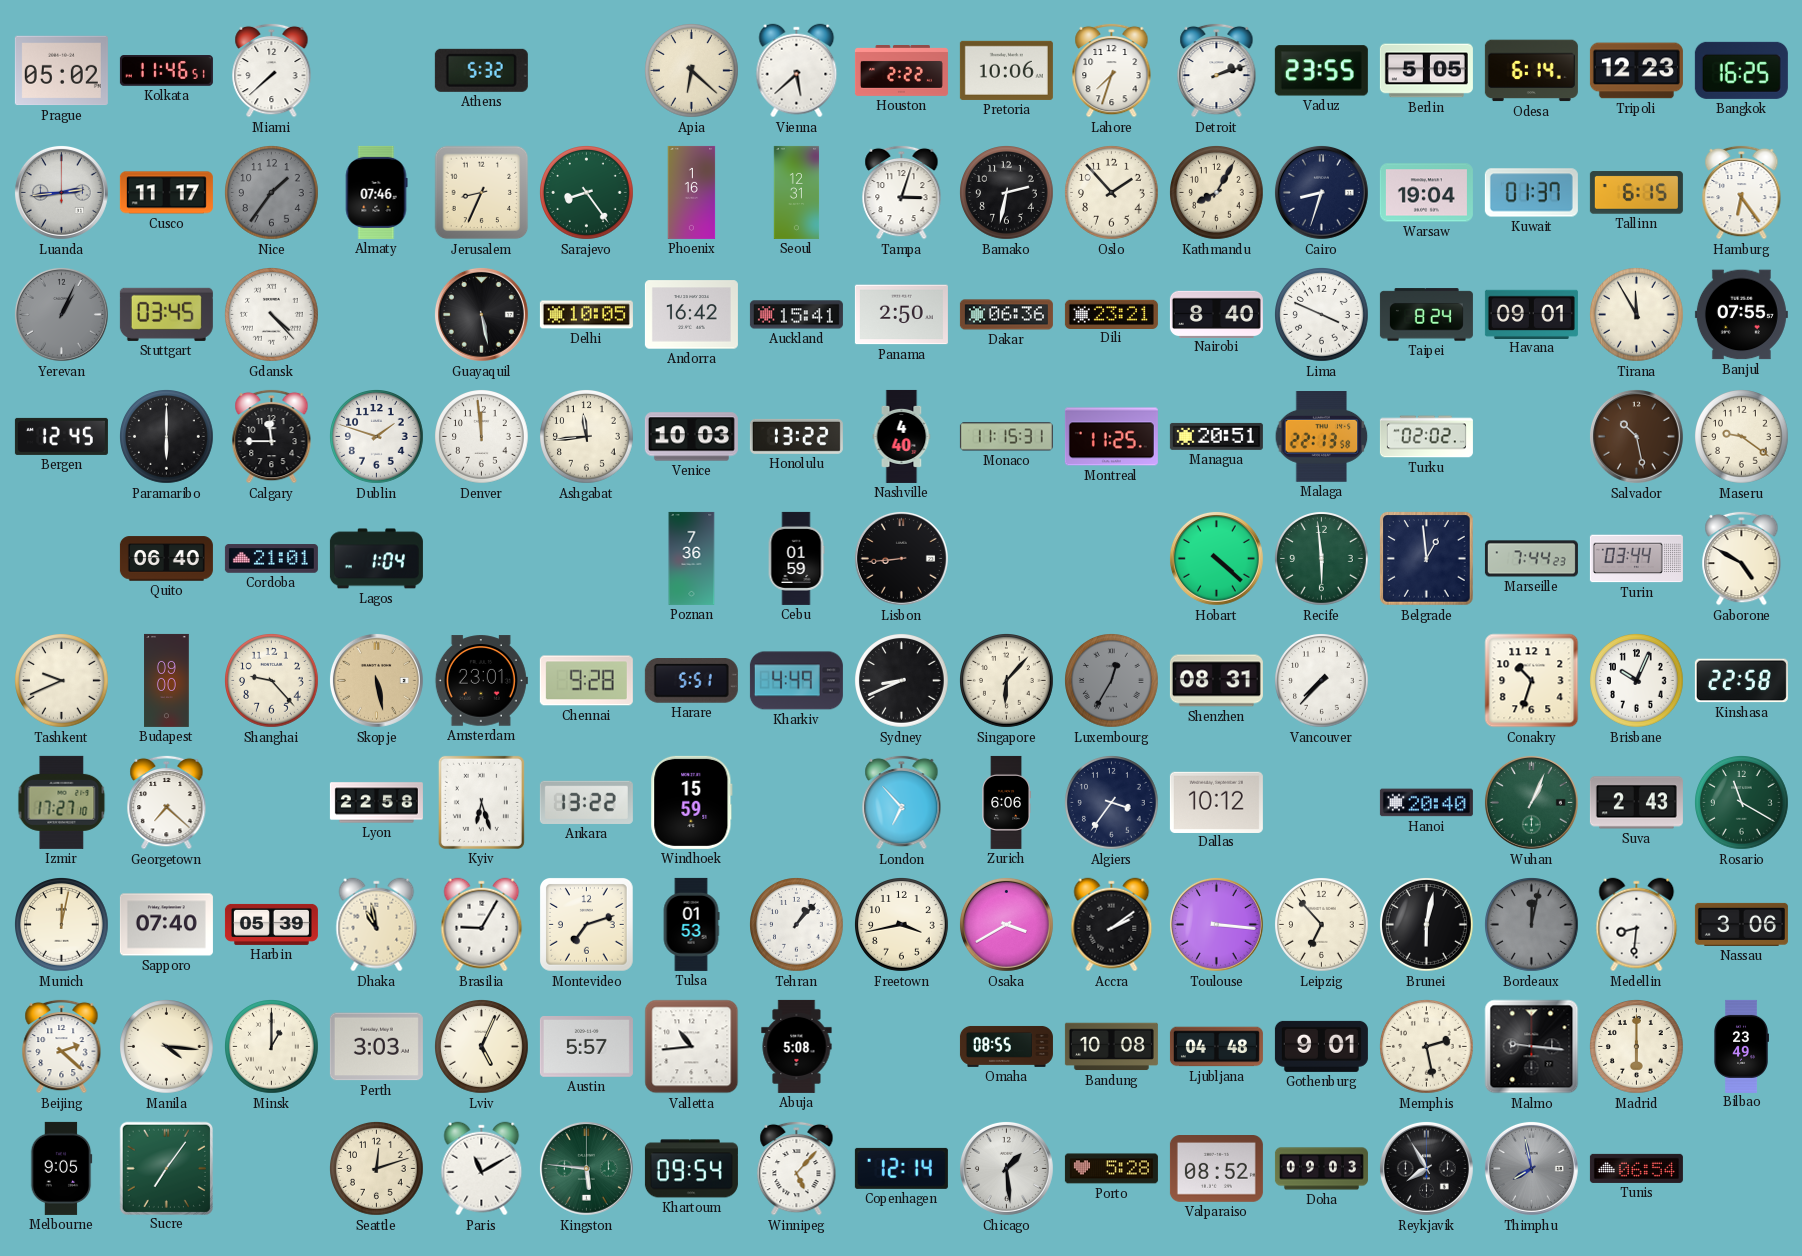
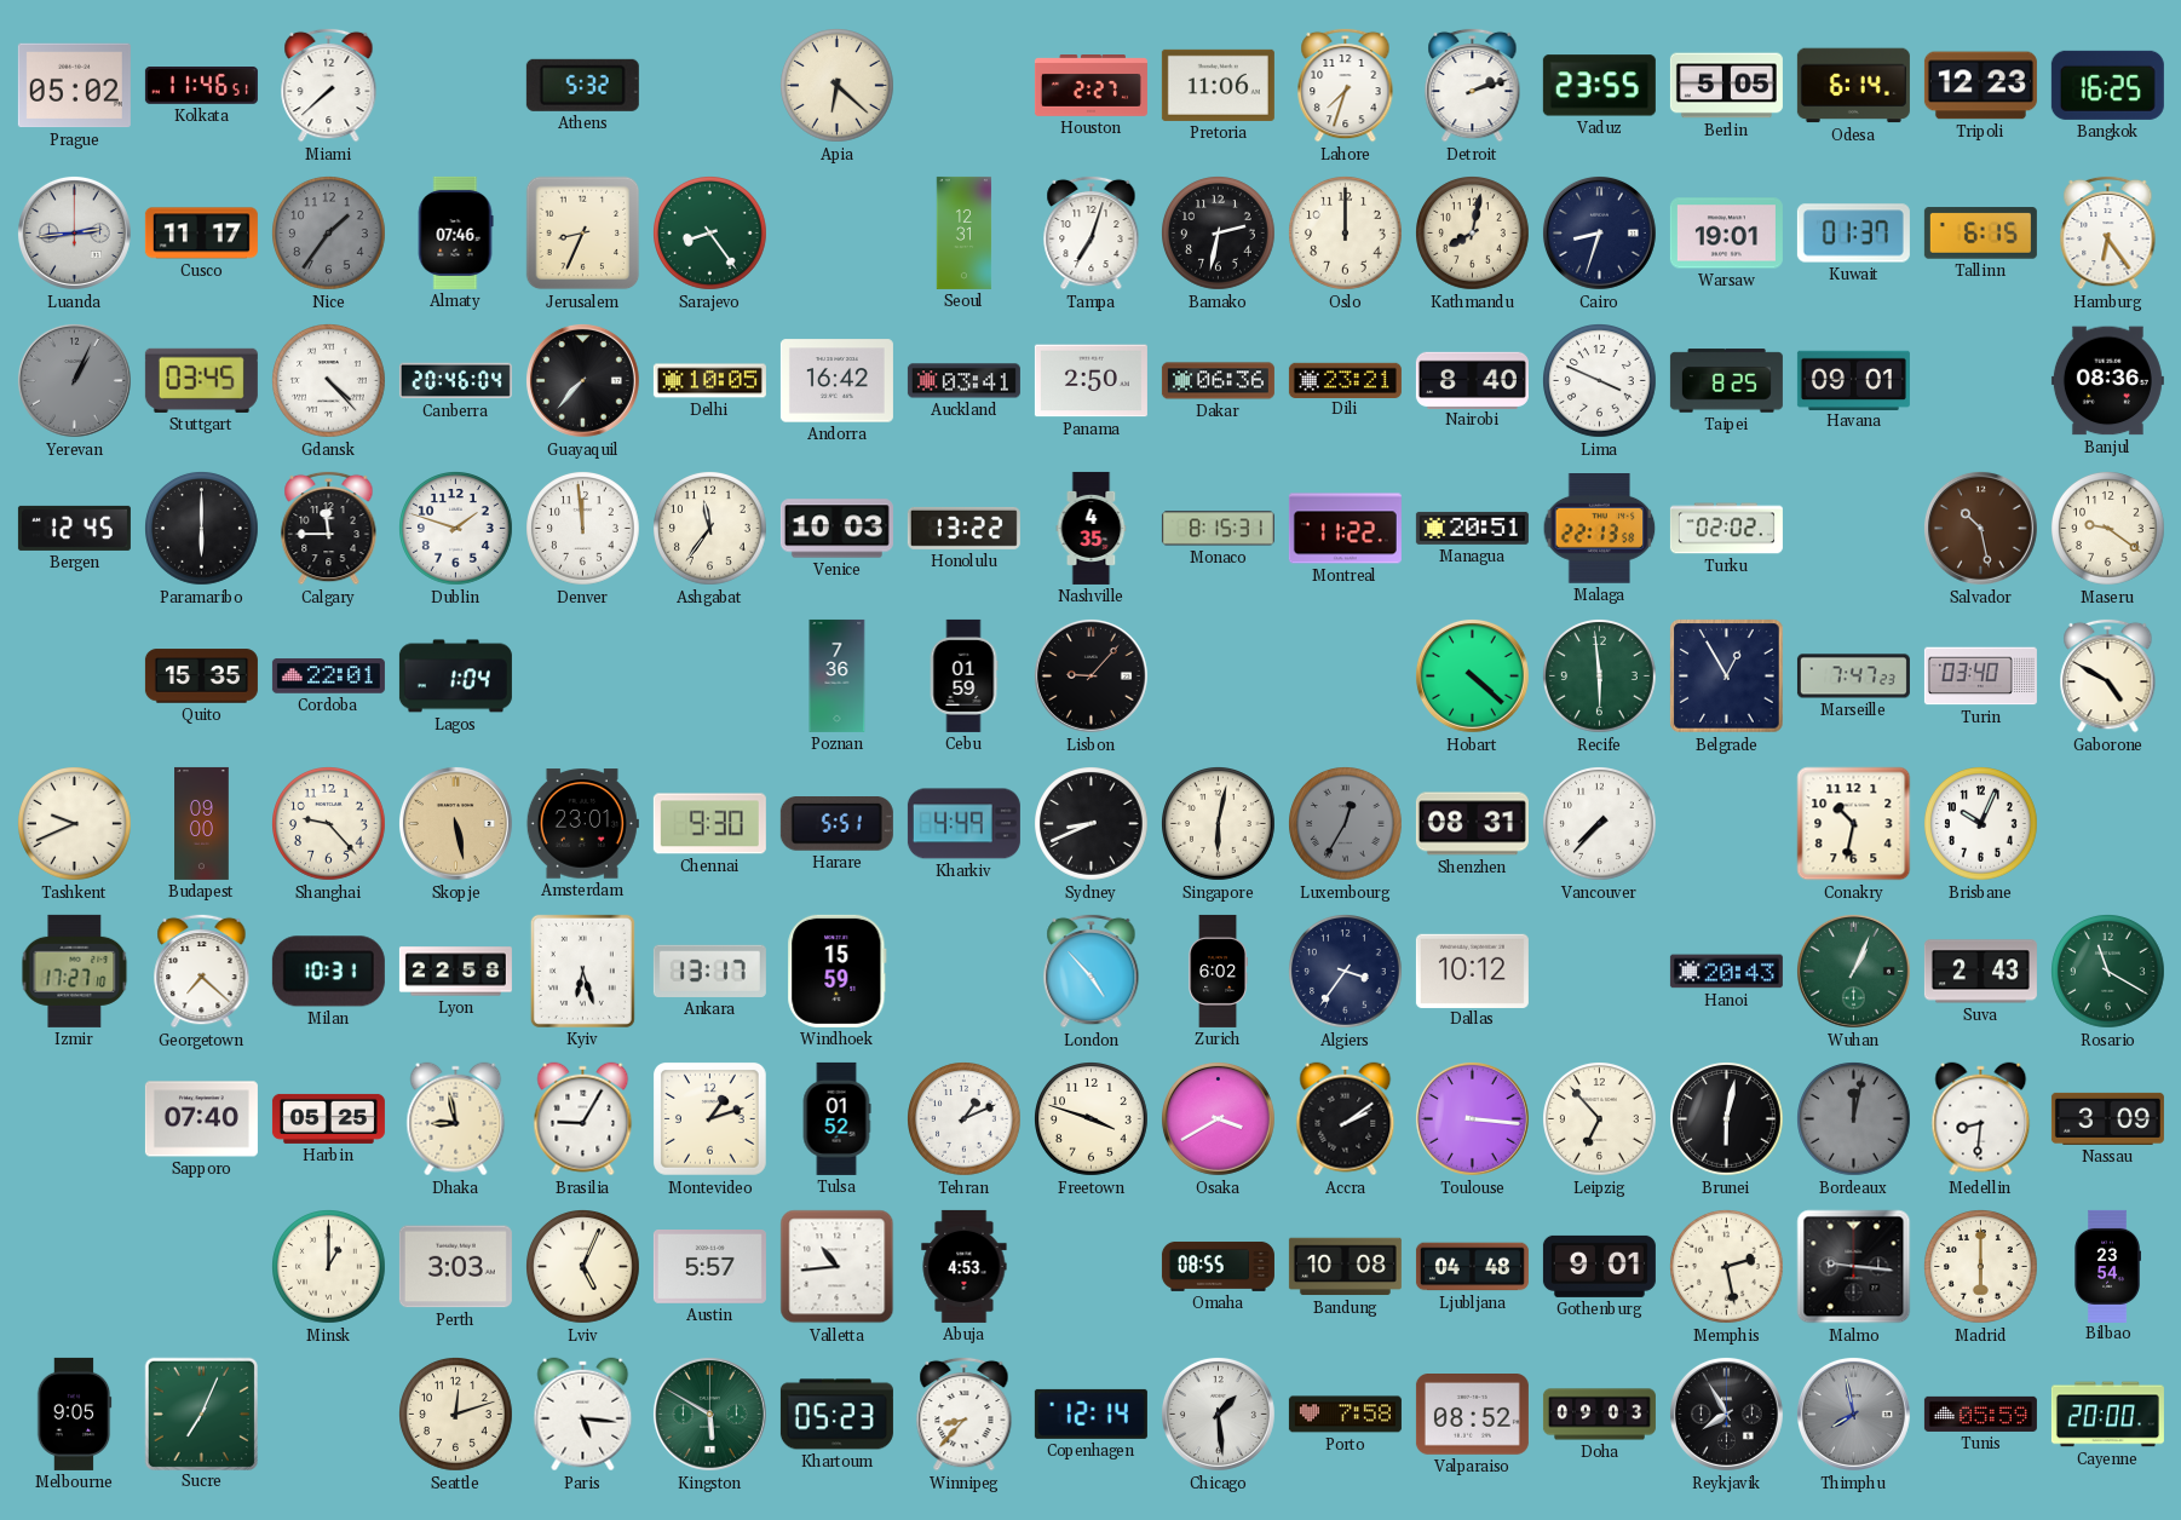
Vienna: 5:38 -> none (797, 71)
Houston: 2:22 -> 2:27 (1090, 86)
Pretoria: 10:06 -> 11:06 (1218, 85)
Phoenix: 1:16 -> none (692, 192)
Tampa: 3:03 -> 7:03 (1092, 232)
Oslo: 1:53 -> 12:00 (1346, 234)
Kathmandu: 8:05 -> 8:02 (1473, 234)
Warsaw: 19:04 -> 19:01 (1726, 234)
Canberra: none -> 20:46 (455, 381)
Guayaquil: 5:28 -> 7:37 (582, 380)
Auckland: 15:41 -> 03:41 (963, 381)
Taipei: 8:24 -> 8:25 (1726, 381)
Tirana: 11:55 -> none (1637, 315)
Banjul: 07:55 -> 08:36 (2107, 381)
Ashgabat: 11:44 -> 11:36 (710, 529)
Nashville: 4:40 -> 4:35 (1092, 528)
Monaco: 11:15 -> 8:15 (1218, 529)
Montreal: 11:25 -> 11:22 (1345, 529)
Quito: 06:40 -> 15:35 (201, 676)
Cordoba: 21:01 -> 22:01 (328, 676)
Lisbon: 8:44 -> 9:07 (1090, 675)
Belgrade: 12:59 -> 12:55 (1727, 676)
Marseille: 7:44 -> 7:47 (1853, 676)
Turin: 03:44 -> 03:40 (1980, 676)
Chennai: 9:28 -> 9:30 (709, 824)
Singapore: 6:07 -> 6:02 (1219, 824)
Conakry: 10:33 -> 10:32 (1854, 824)
Kinshasa: 22:58 -> none (1741, 681)
Milan: none -> 10:31 (328, 972)
Ankara: 13:22 -> 13:17 (709, 971)
London: 6:53 -> 4:53 (1092, 971)
Zurich: 6:06 -> 6:02 (1218, 971)
Hanoi: 20:40 -> 20:43 (1726, 972)
Munich: 12:02 -> none (62, 925)
Harbin: 05:39 -> 05:25 (328, 1118)
Dhaka: 10:58 -> 8:58 (456, 1119)
Montevideo: 7:12 -> 1:12 (710, 1119)
Tulsa: 01:53 -> 01:52 (836, 1118)
Tehran: 1:07 -> 1:11 (965, 1119)
Freetown: 3:43 -> 3:48 (1092, 1119)
Nassau: 3:06 -> 3:09 (2107, 1118)
Beijing: 2:22 -> none (62, 1046)
Manila: 4:16 -> none (167, 1047)
Abuja: 5:08 -> 4:53 (965, 1266)
Bilbao: 23:49 -> 23:54 (2107, 1266)
Sucre: 7:06 -> 7:04 (201, 1414)
Paris: 11:10 -> 5:16 (583, 1415)
Kingston: 5:46 -> 5:50 (709, 1414)
Khartoum: 09:54 -> 05:23 (836, 1415)
Winnipeg: 5:07 -> 8:37 (965, 1414)
Porto: 5:28 -> 7:58 (1345, 1415)
Tunis: 06:54 -> 05:59 (1980, 1414)
Cayenne: none -> 20:00 (2107, 1415)
